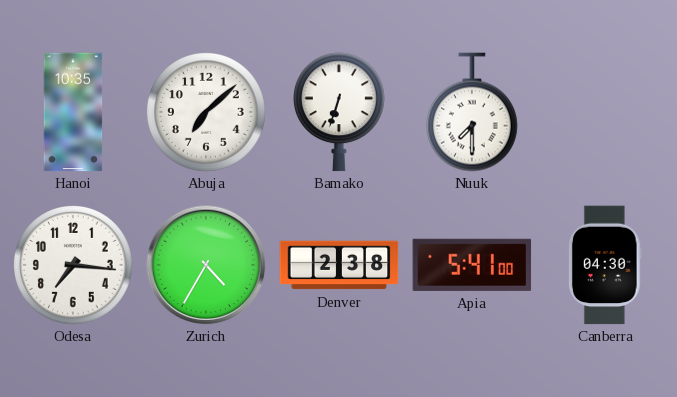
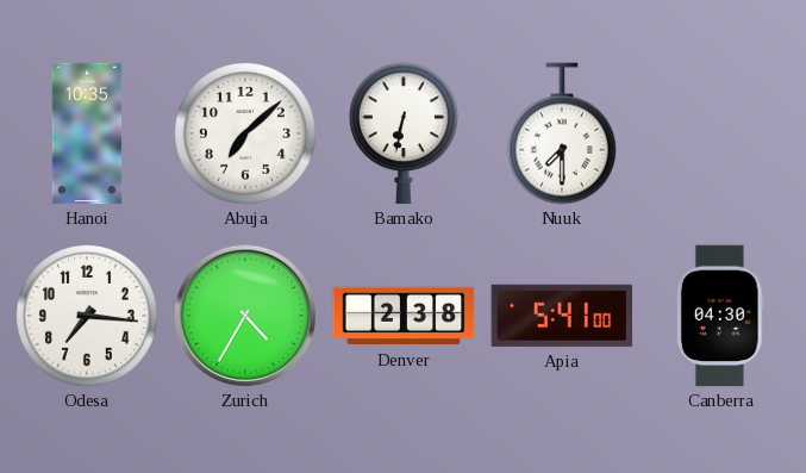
Bamako: 6:33 -> 6:32 (404, 133)
